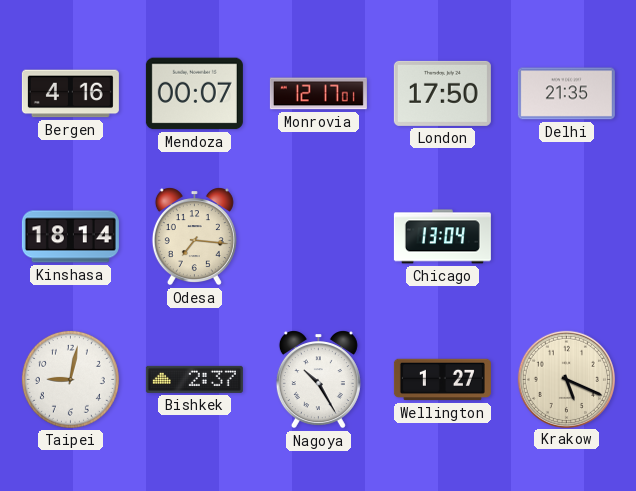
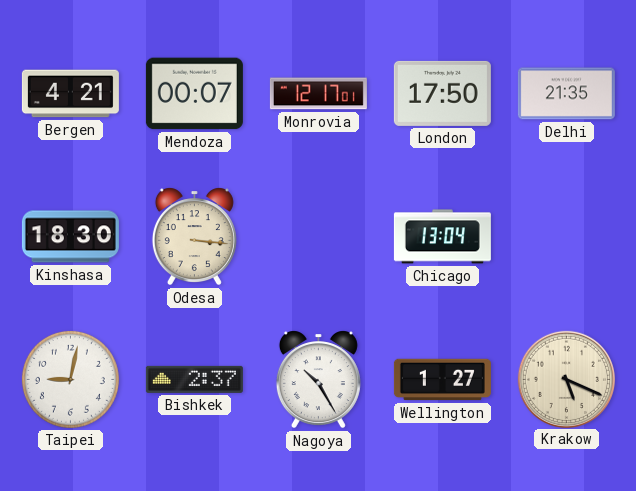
Bergen: 4:16 -> 4:21 (70, 94)
Kinshasa: 18:14 -> 18:30 (70, 237)
Odesa: 7:16 -> 3:16 (194, 237)
